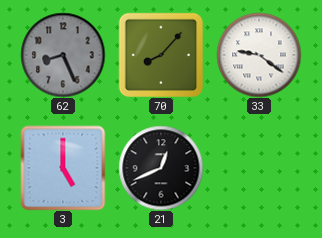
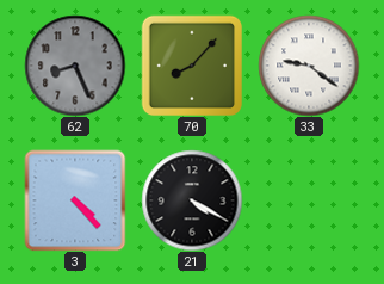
3: 5:00 -> 4:23 (75, 200)
21: 12:41 -> 4:20 (192, 200)
